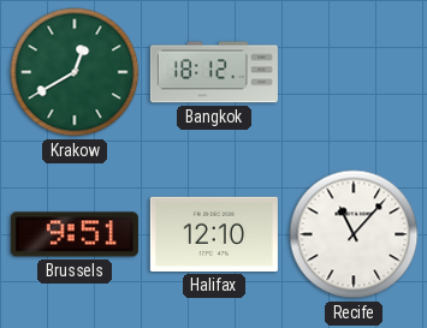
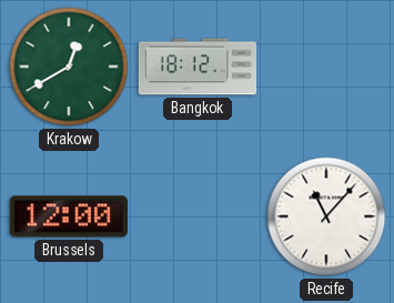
Brussels: 9:51 -> 12:00 (69, 216)
Halifax: 12:10 -> none (214, 234)
